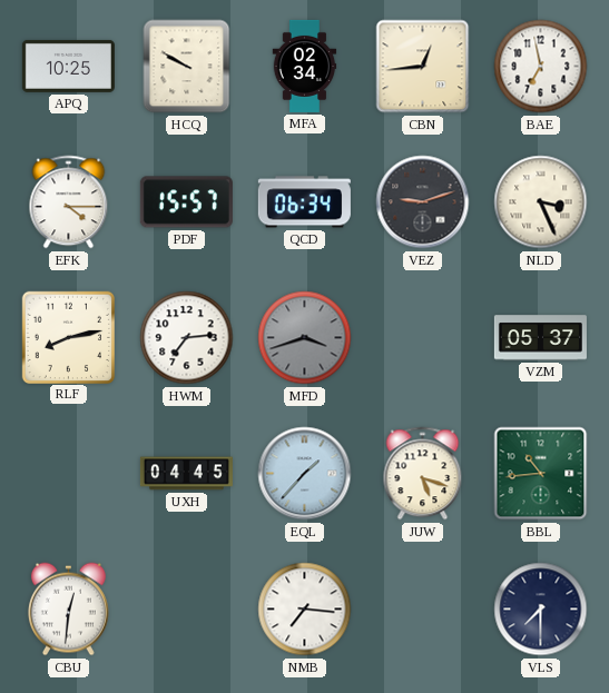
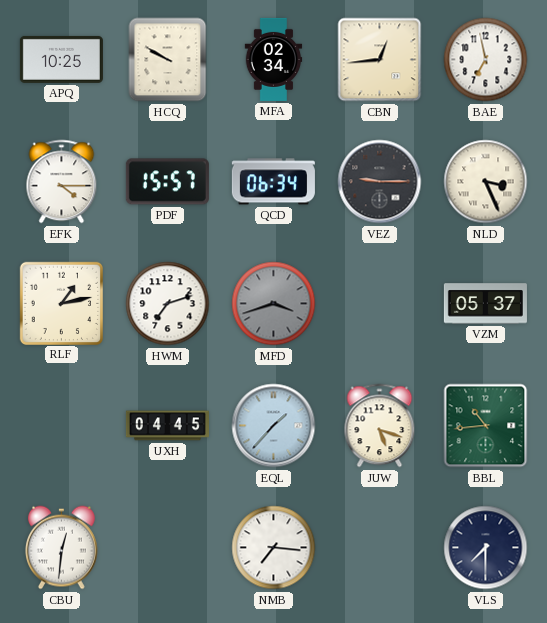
VEZ: 9:12 -> 9:15 (380, 182)
RLF: 8:13 -> 1:13 (61, 303)
HWM: 7:14 -> 7:12 (168, 304)
